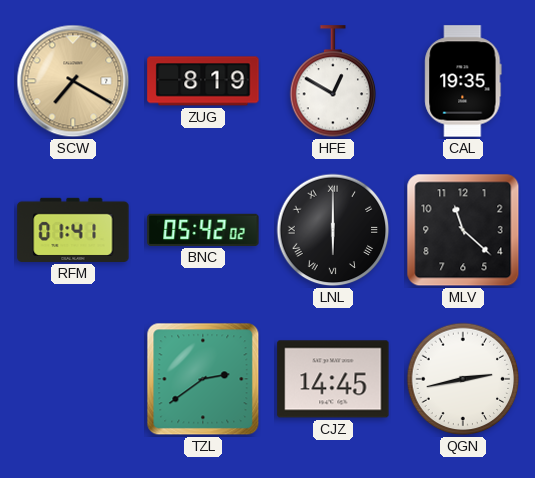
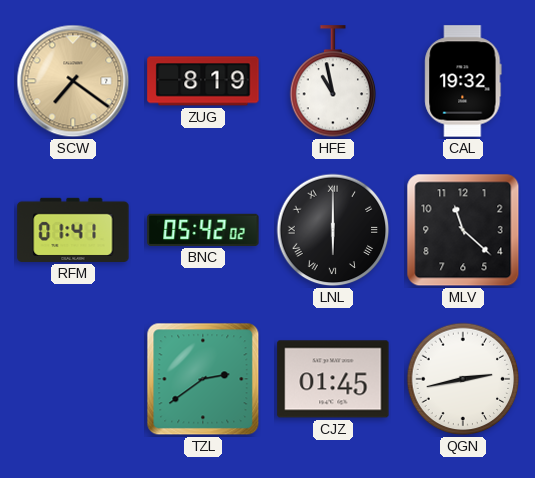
SCW: 7:20 -> 7:21 (73, 81)
HFE: 12:50 -> 10:58 (333, 82)
CAL: 19:35 -> 19:32 (463, 81)
CJZ: 14:45 -> 01:45 (333, 379)
